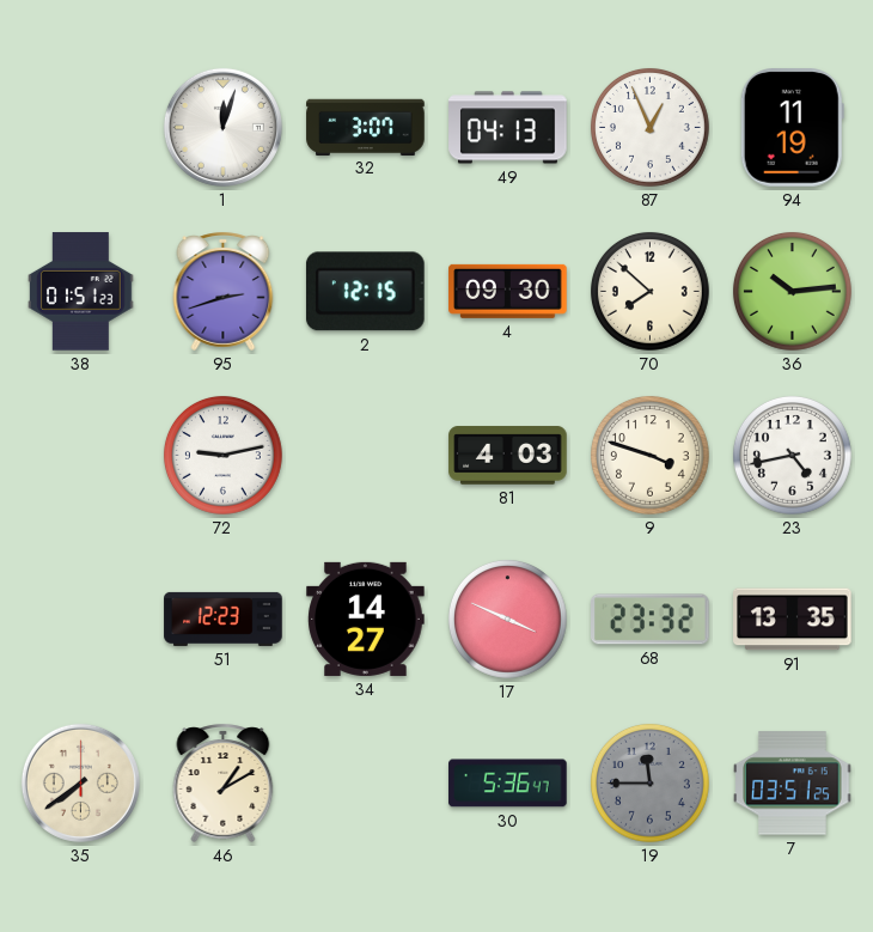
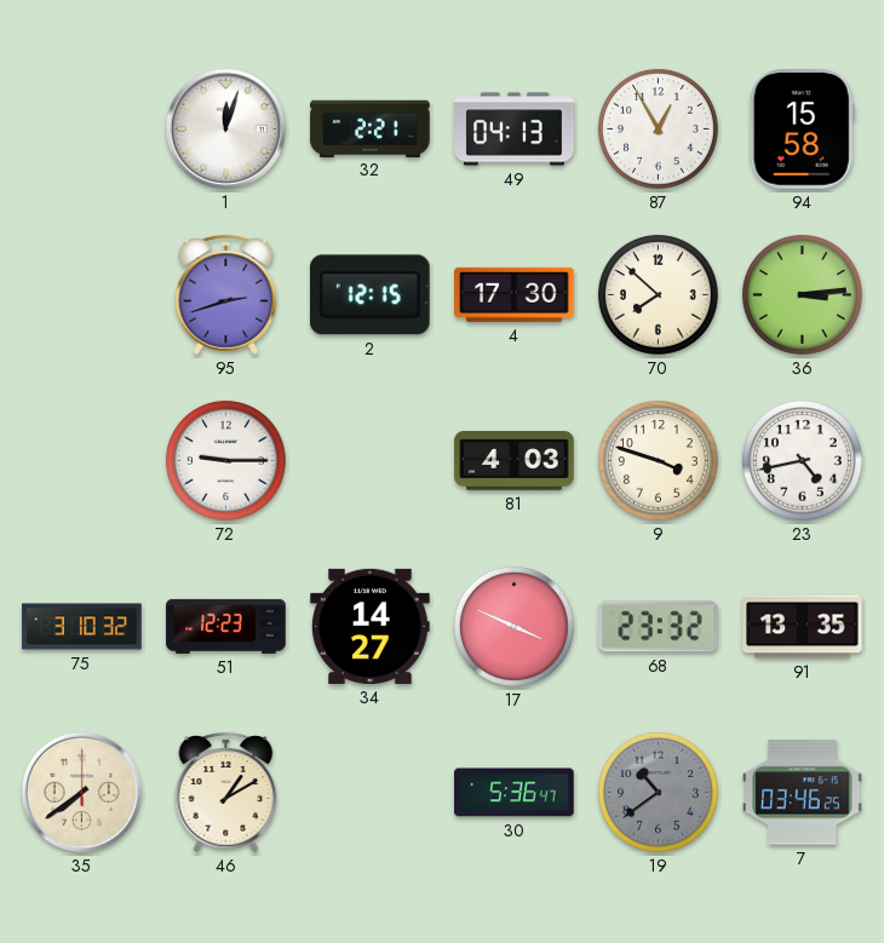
32: 3:07 -> 2:21 (371, 128)
87: 12:56 -> 12:55 (658, 128)
94: 11:19 -> 15:58 (802, 130)
38: 01:51 -> none (81, 292)
4: 09:30 -> 17:30 (515, 294)
36: 10:14 -> 3:14 (802, 294)
72: 9:13 -> 9:15 (225, 460)
75: none -> 3:10 (82, 627)
19: 11:45 -> 10:39 (658, 792)
7: 03:51 -> 03:46 (803, 793)
